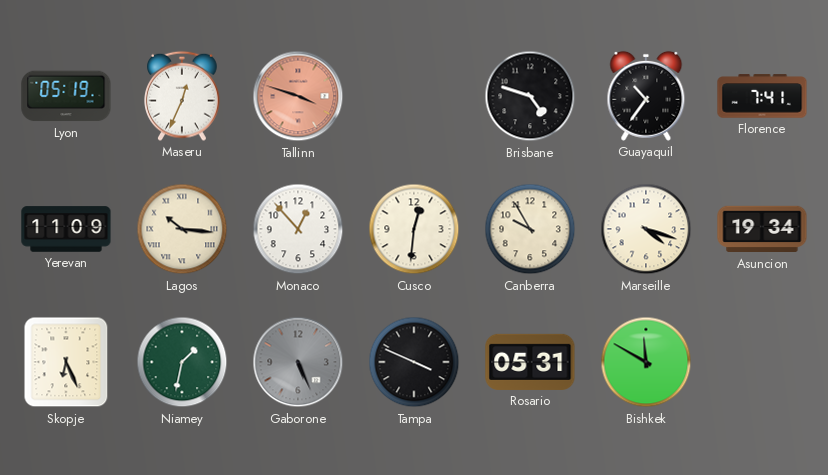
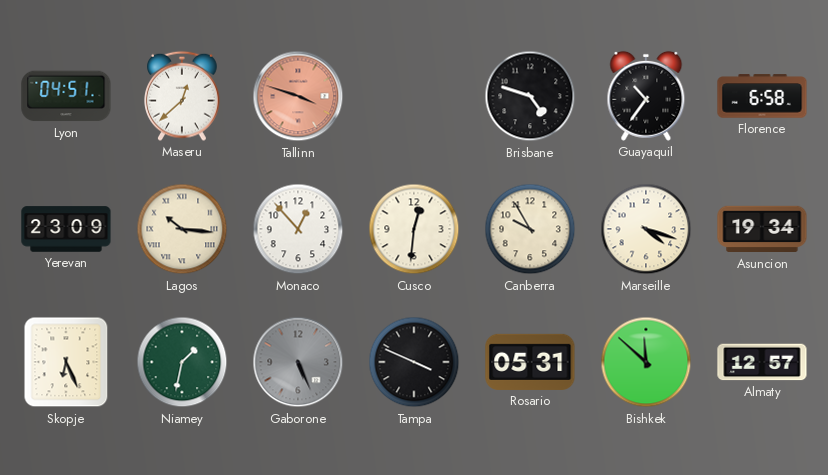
Lyon: 05:19 -> 04:51 (66, 96)
Maseru: 12:34 -> 12:38 (183, 96)
Florence: 7:41 -> 6:58 (762, 96)
Yerevan: 11:09 -> 23:09 (66, 229)
Bishkek: 11:50 -> 11:52 (646, 362)
Almaty: none -> 12:57 (762, 362)
